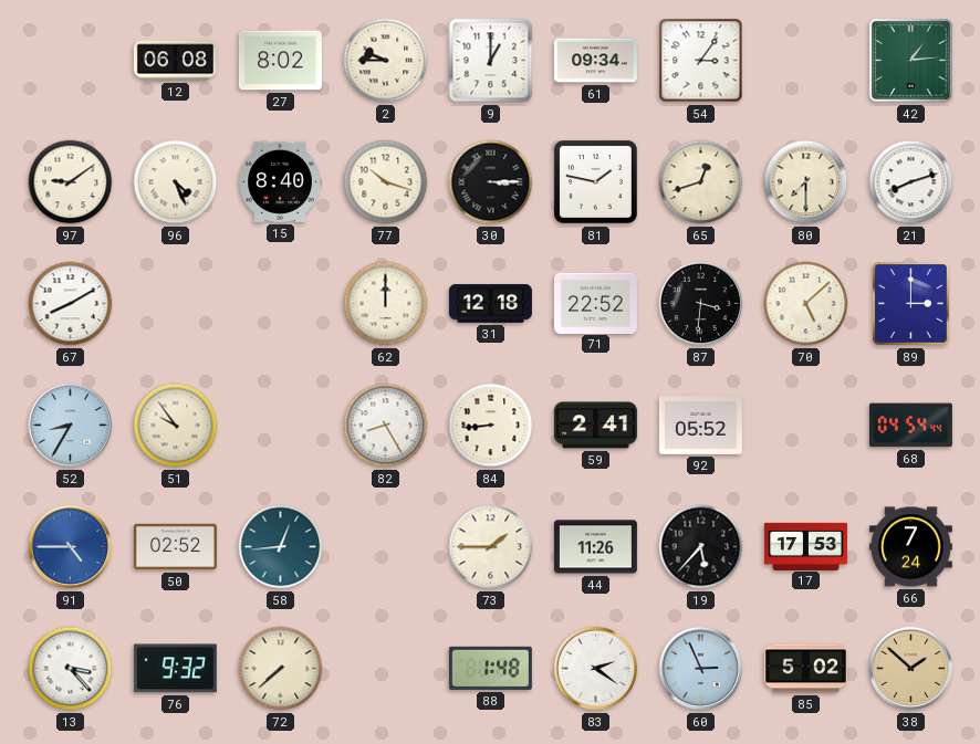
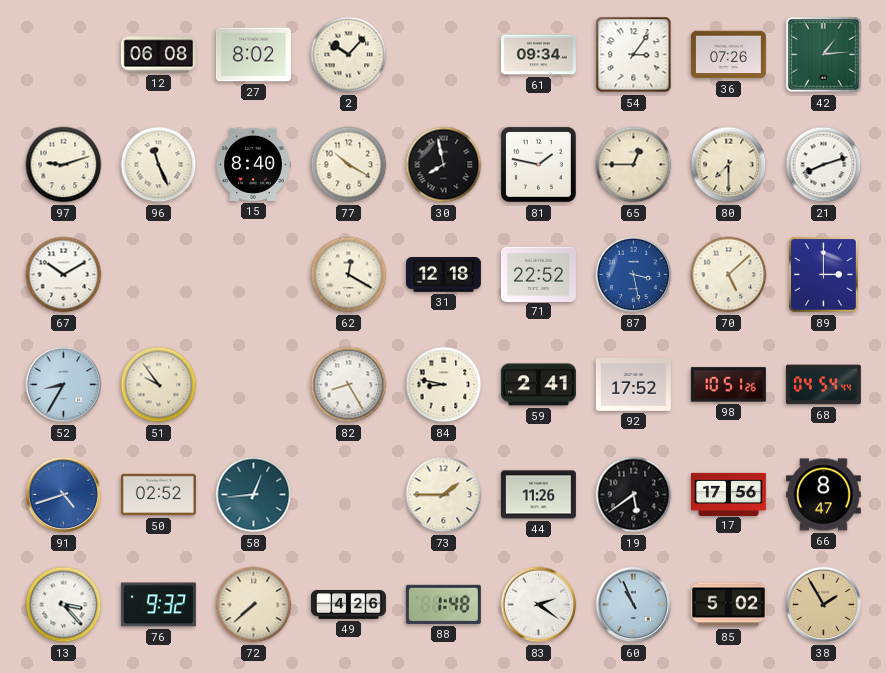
2: 9:45 -> 10:07 (349, 55)
9: 1:00 -> none (491, 61)
36: none -> 07:26 (728, 55)
97: 9:09 -> 9:12 (64, 165)
96: 4:26 -> 11:26 (159, 165)
77: 10:18 -> 10:20 (349, 165)
30: 3:15 -> 7:58 (444, 165)
65: 12:42 -> 12:45 (634, 165)
67: 8:10 -> 10:10 (64, 275)
62: 12:00 -> 12:20 (349, 275)
87: 3:31 -> 3:28 (634, 275)
87 dial: black -> blue (634, 275)
84: 8:44 -> 8:47 (444, 385)
92: 05:52 -> 17:52 (633, 385)
98: none -> 10:51 (728, 385)
91: 4:45 -> 4:42 (64, 495)
19: 5:37 -> 5:39 (634, 495)
17: 17:53 -> 17:56 (728, 494)
66: 7:24 -> 8:47 (823, 495)
49: none -> 4:26 (348, 604)
60: 2:56 -> 10:56 (634, 605)
38: 1:52 -> 1:55 (824, 605)
